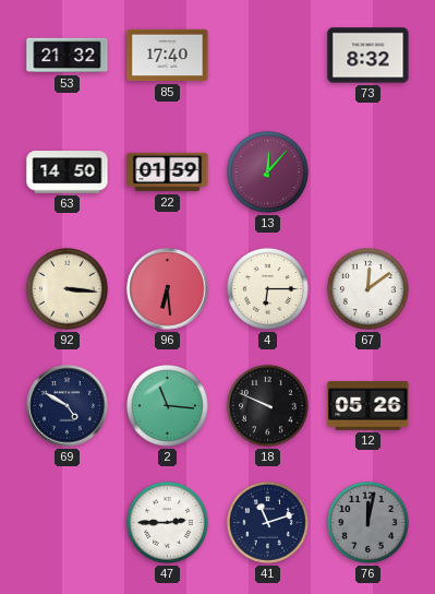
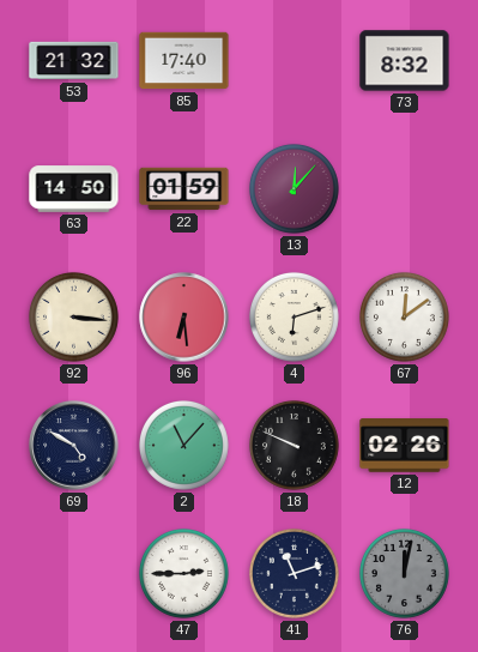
4: 6:15 -> 6:12 (294, 316)
2: 11:16 -> 11:07 (183, 445)
12: 05:26 -> 02:26 (405, 446)
